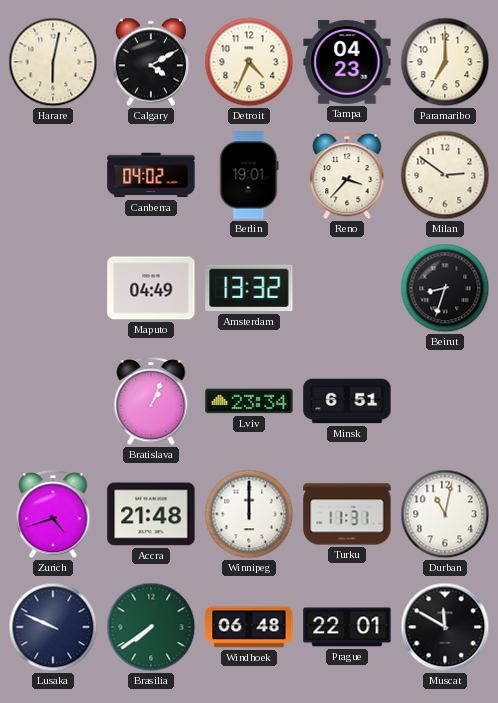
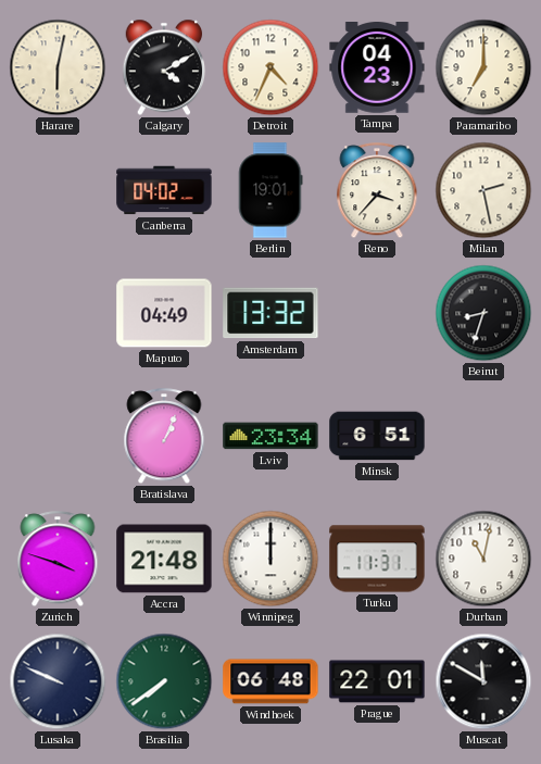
Milan: 2:51 -> 2:28 (483, 190)
Zurich: 4:42 -> 3:48 (58, 560)
